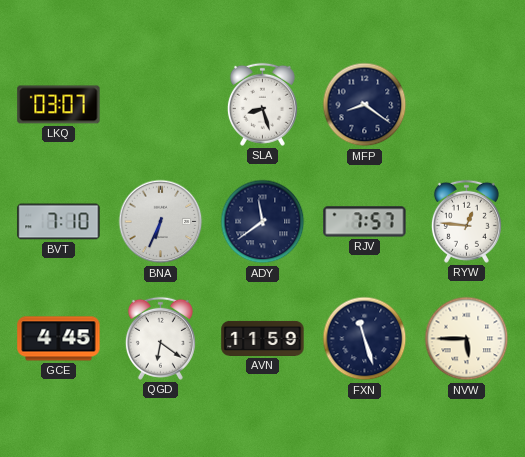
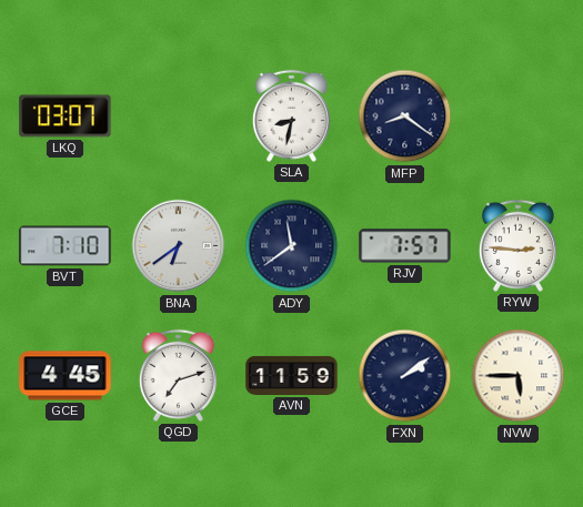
SLA: 8:27 -> 8:32 (291, 115)
BNA: 6:34 -> 6:39 (179, 246)
RYW: 12:46 -> 2:46 (517, 245)
QGD: 6:21 -> 7:12 (178, 375)
FXN: 11:27 -> 2:09 (405, 376)
